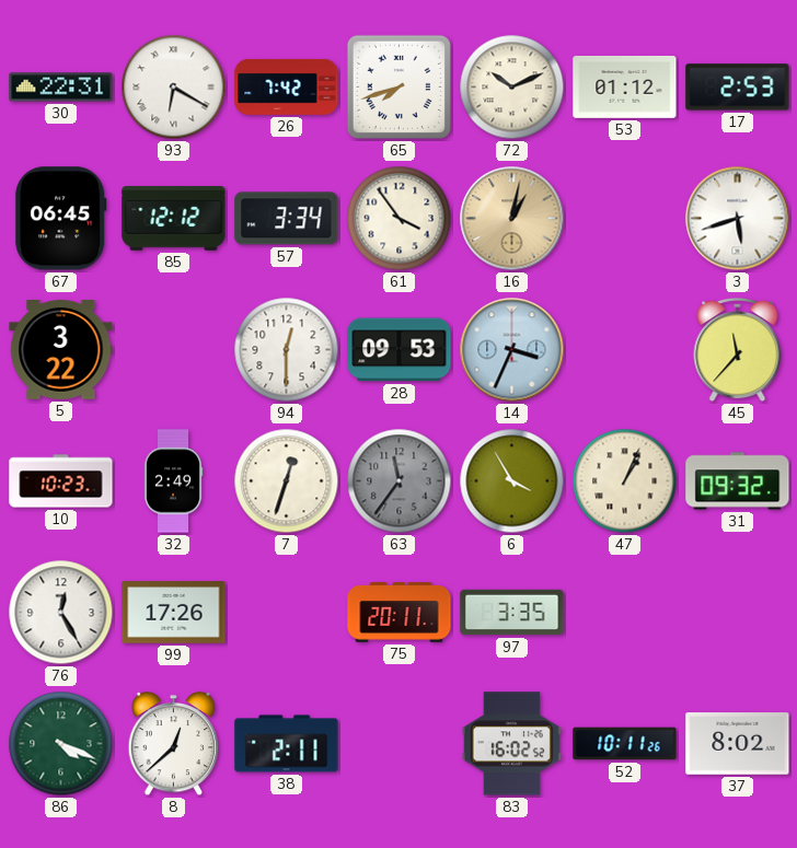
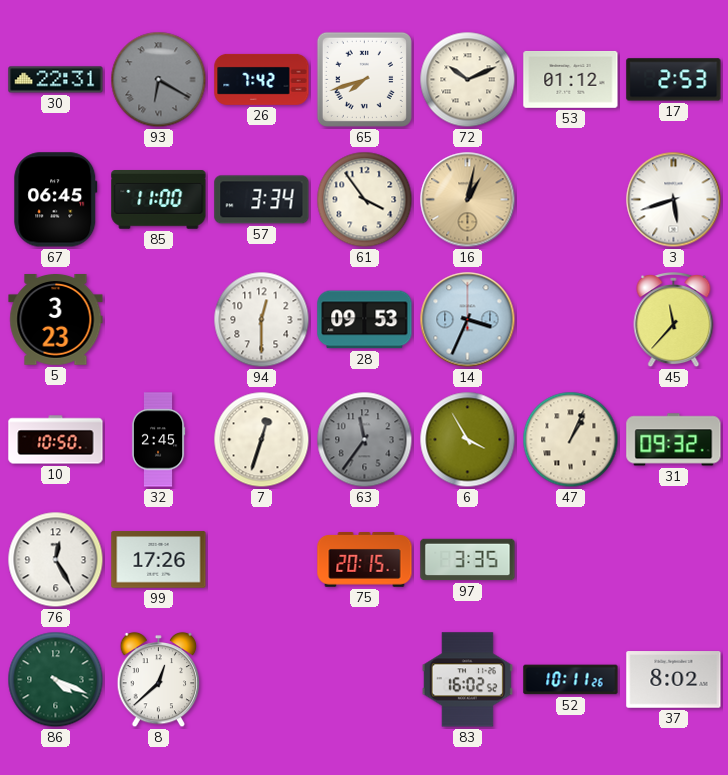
93 dial: white -> grey (159, 80)
85: 12:12 -> 11:00 (159, 200)
5: 3:22 -> 3:23 (56, 320)
10: 10:23 -> 10:50 (56, 440)
32: 2:49 -> 2:45 (158, 440)
75: 20:11 -> 20:15 (365, 560)
38: 2:11 -> none (287, 744)
